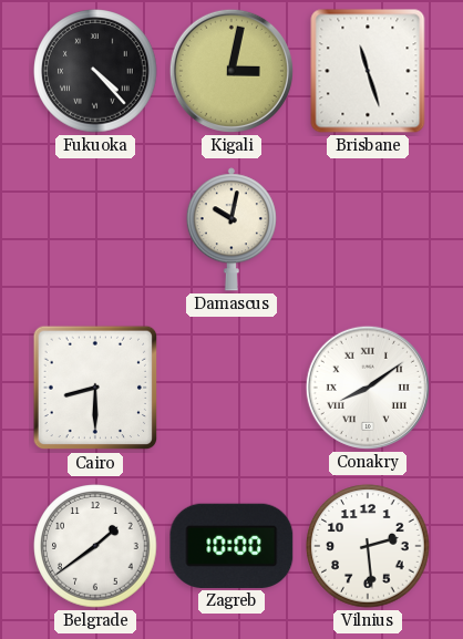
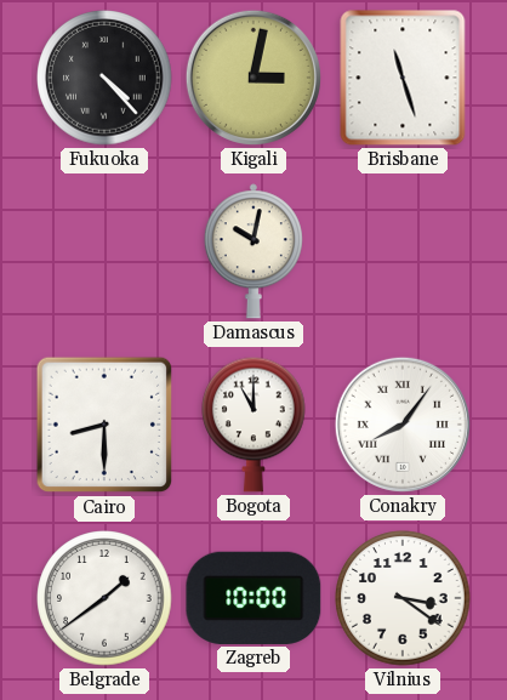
Bogota: none -> 11:00 (255, 425)
Conakry: 8:09 -> 8:06 (403, 425)
Vilnius: 2:29 -> 3:21 (403, 598)
